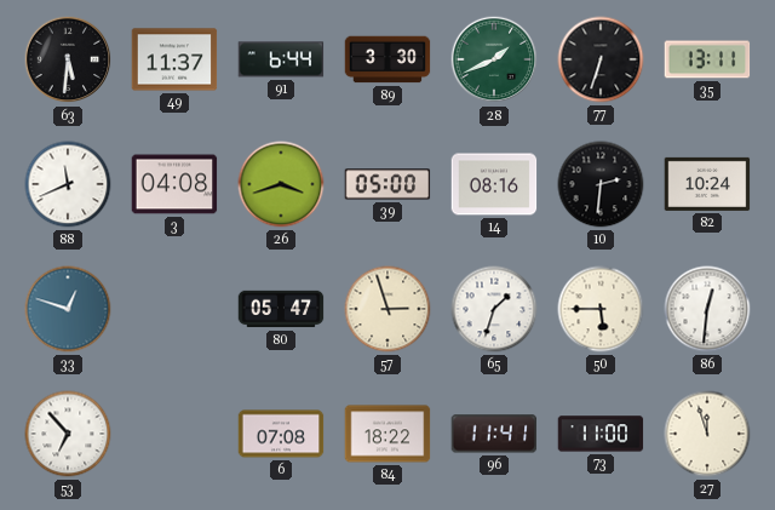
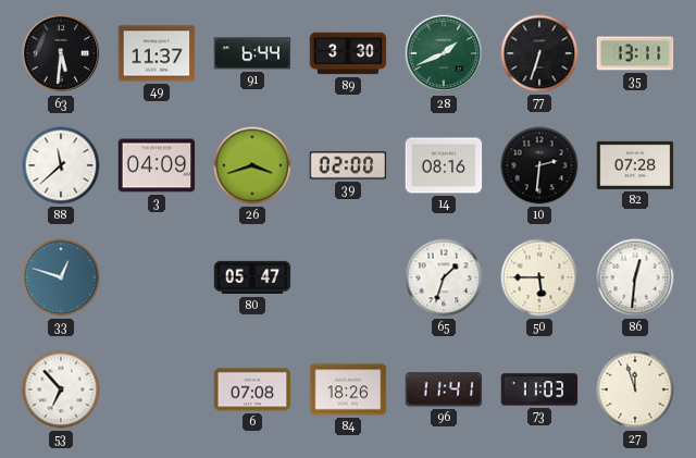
88: 11:41 -> 11:38 (61, 165)
3: 04:08 -> 04:09 (157, 165)
39: 05:00 -> 02:00 (348, 165)
82: 10:24 -> 07:28 (635, 165)
57: 2:57 -> none (387, 309)
84: 18:22 -> 18:26 (348, 389)
73: 11:00 -> 11:03 (539, 389)
